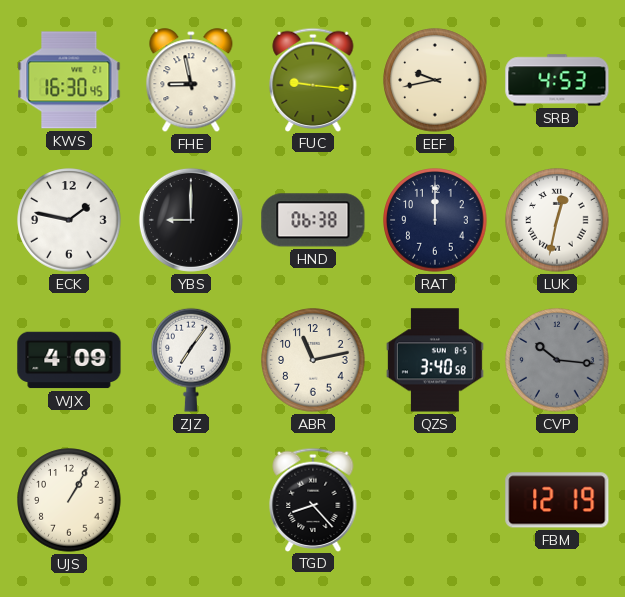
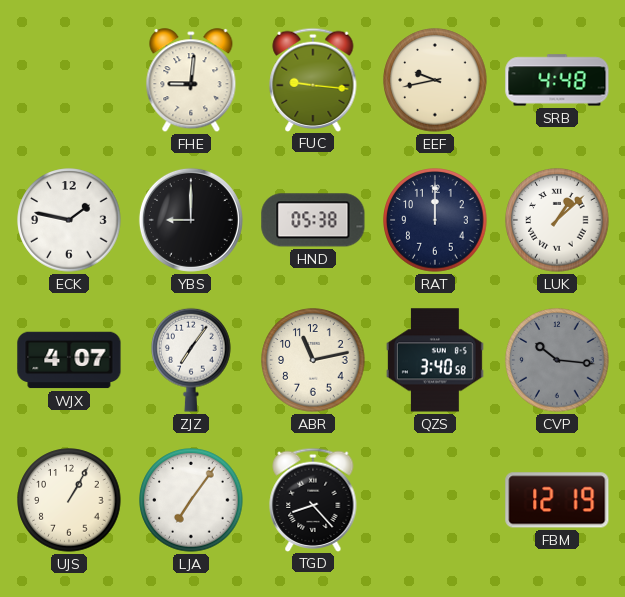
KWS: 16:30 -> none (69, 80)
FHE: 8:58 -> 9:01 (191, 81)
SRB: 4:53 -> 4:48 (557, 80)
HND: 06:38 -> 05:38 (313, 220)
LUK: 12:32 -> 1:08 (557, 220)
WJX: 4:09 -> 4:07 (69, 360)
LJA: none -> 7:06 (191, 500)
